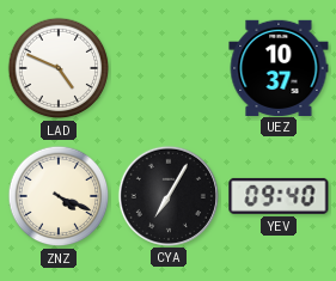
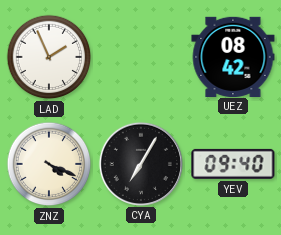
LAD: 4:49 -> 1:56 (49, 57)
UEZ: 10:37 -> 08:42 (233, 56)
